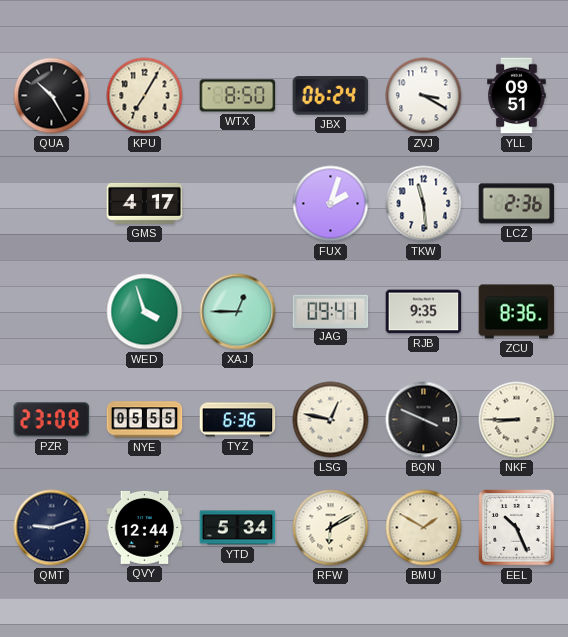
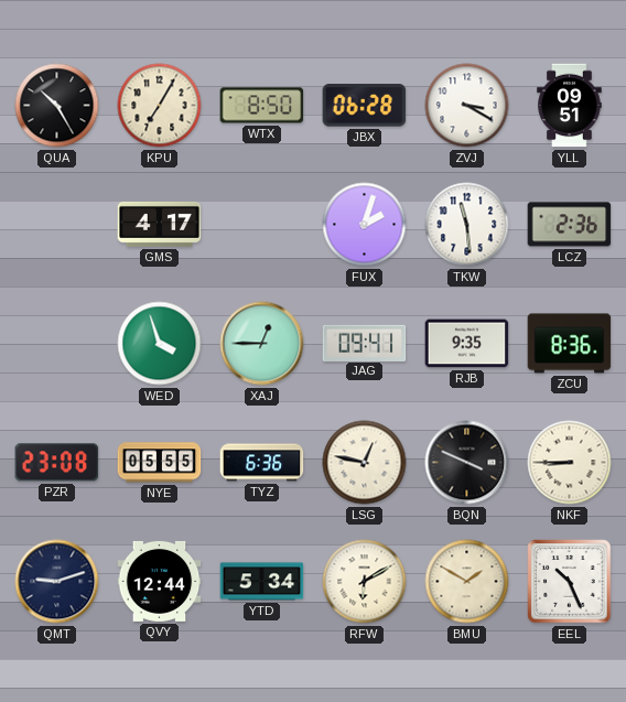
JBX: 06:24 -> 06:28 (365, 106)
